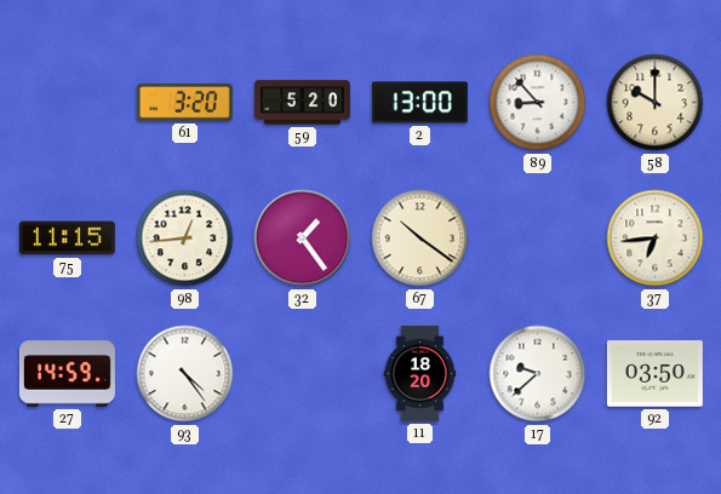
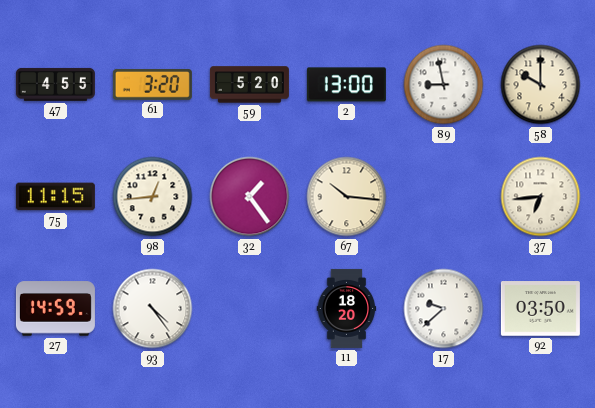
47: none -> 4:55 (55, 84)
89: 8:53 -> 8:58 (444, 85)
67: 10:21 -> 10:16 (347, 197)
